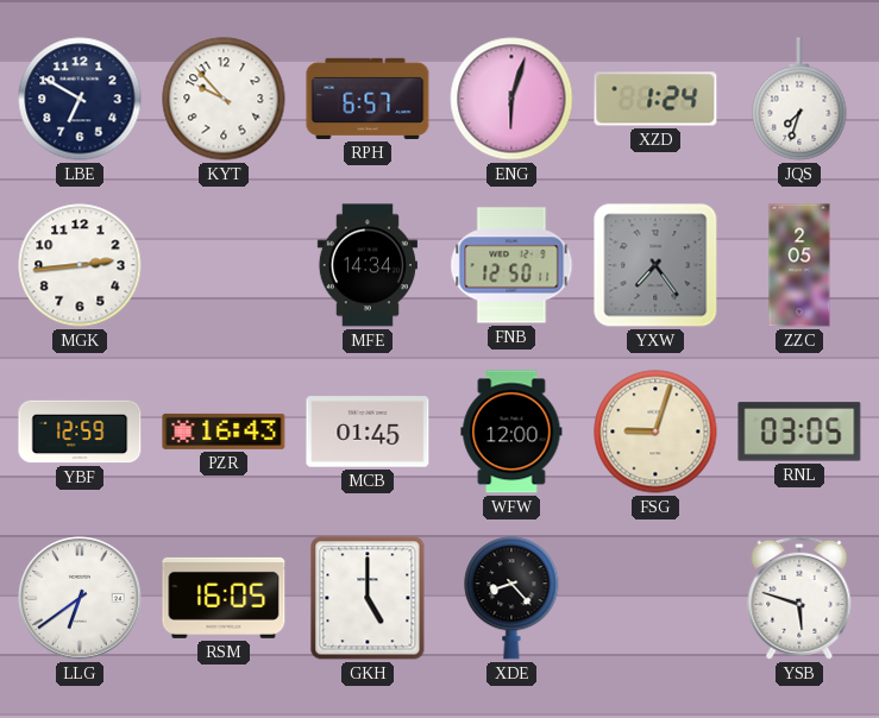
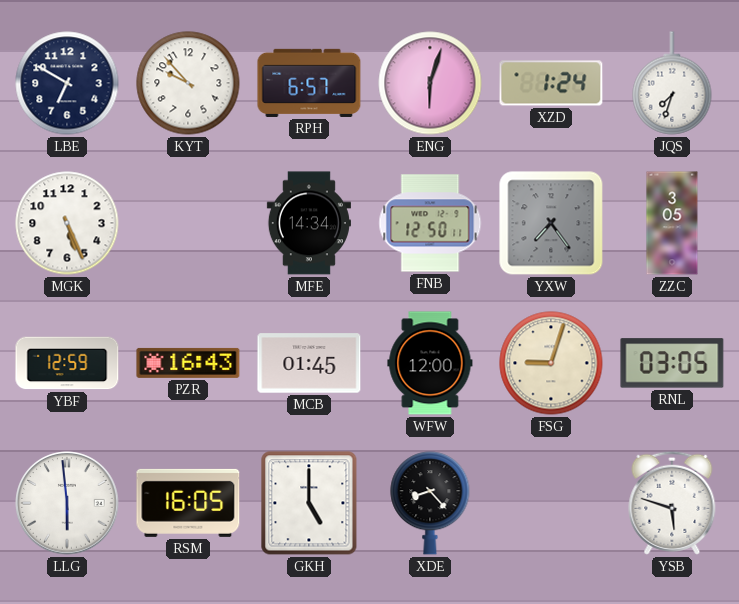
MGK: 2:44 -> 5:26 (67, 223)
ZZC: 2:05 -> 3:05 (672, 223)
LLG: 6:39 -> 5:59 (67, 503)
